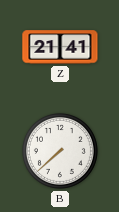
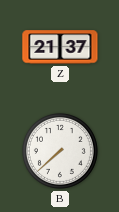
Z: 21:41 -> 21:37 (60, 47)
